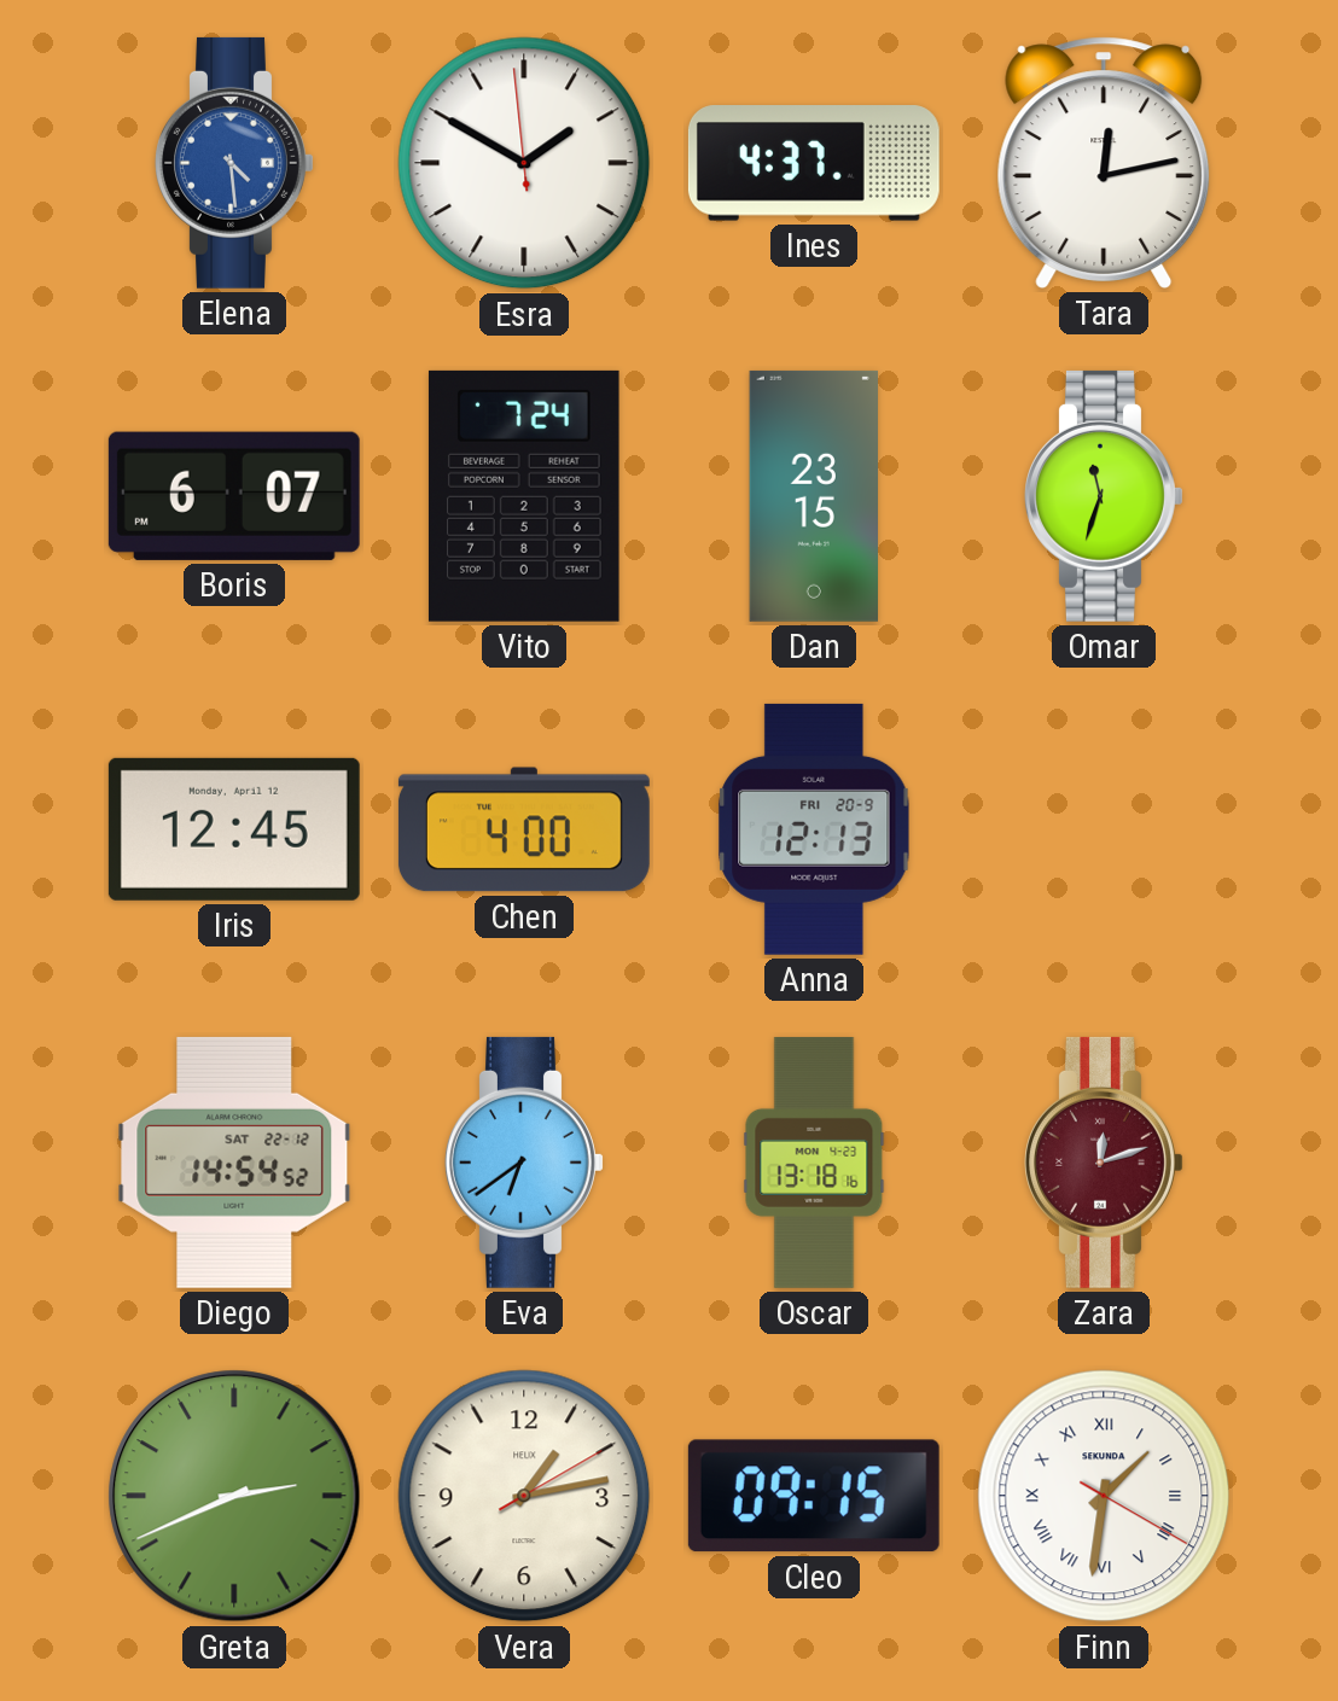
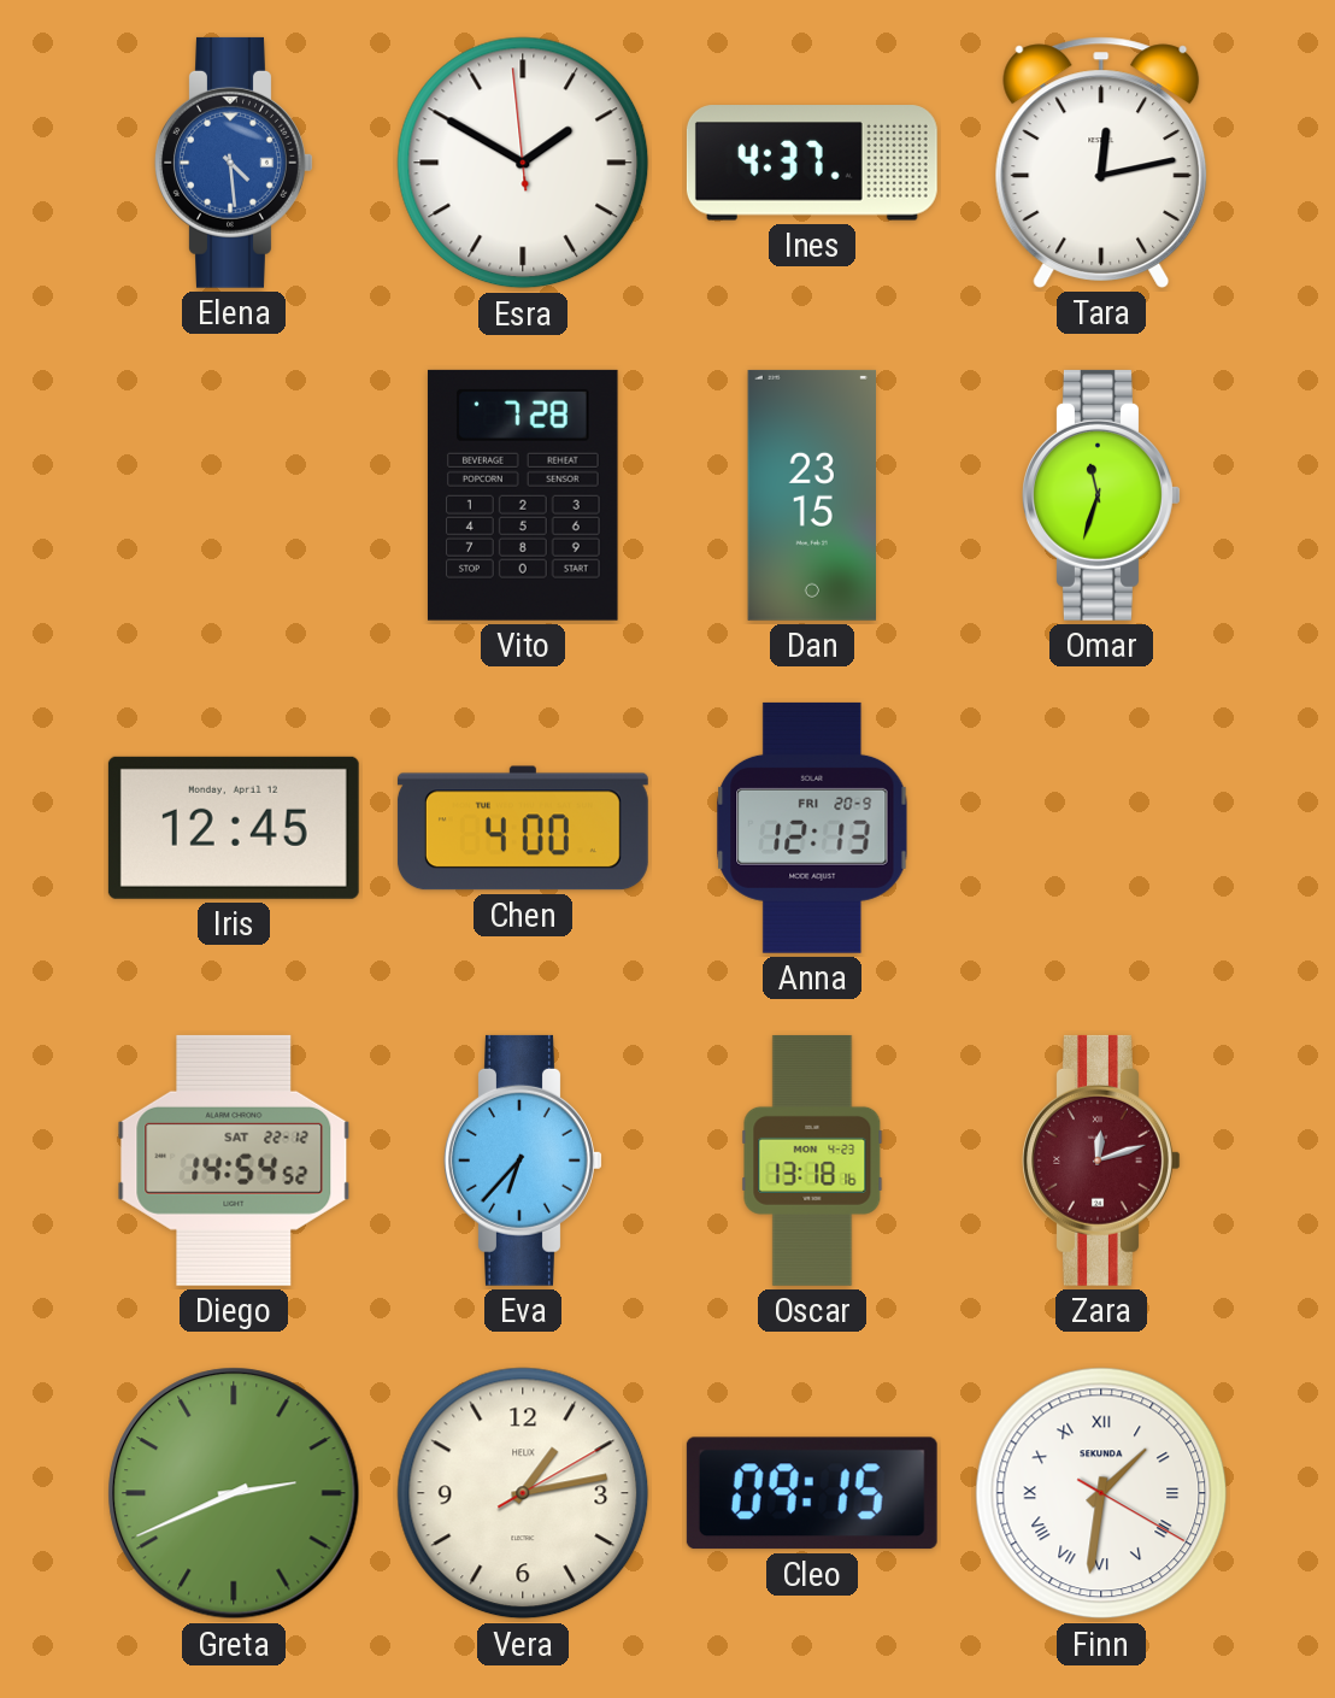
Boris: 6:07 -> none (234, 496)
Vito: 7:24 -> 7:28 (523, 495)
Eva: 6:39 -> 6:37 (523, 1161)
